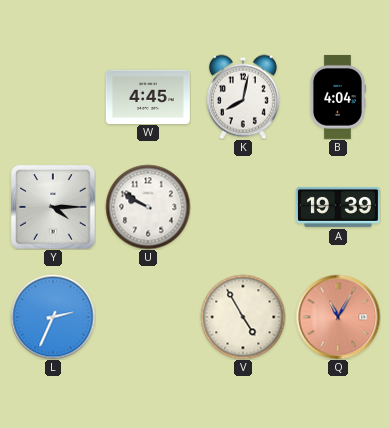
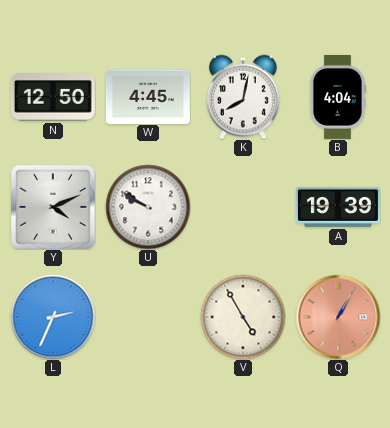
N: none -> 12:50 (53, 97)
Y: 4:15 -> 4:11 (53, 207)
Q: 11:05 -> 1:05 (338, 317)
